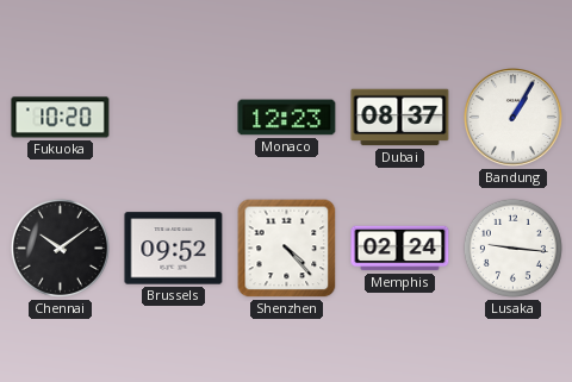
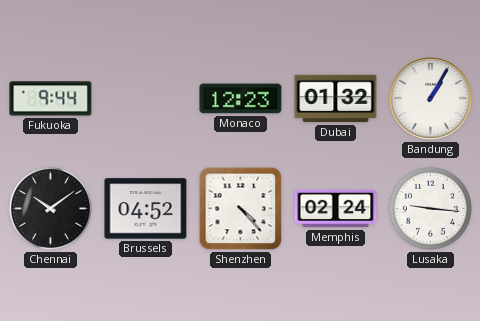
Fukuoka: 10:20 -> 9:44 (51, 99)
Dubai: 08:37 -> 01:32 (336, 99)
Brussels: 09:52 -> 04:52 (146, 209)
